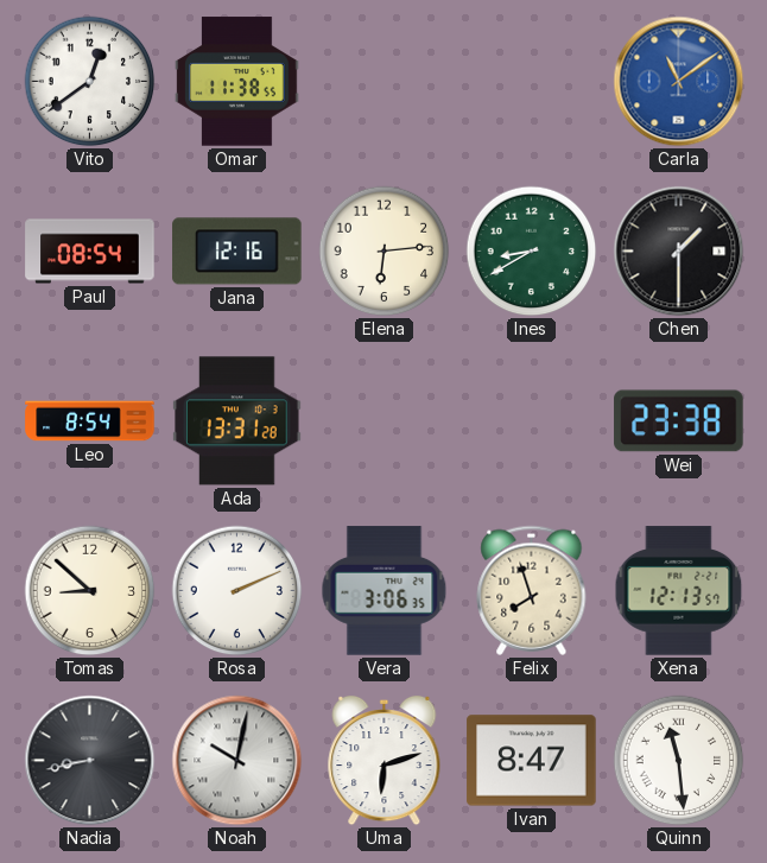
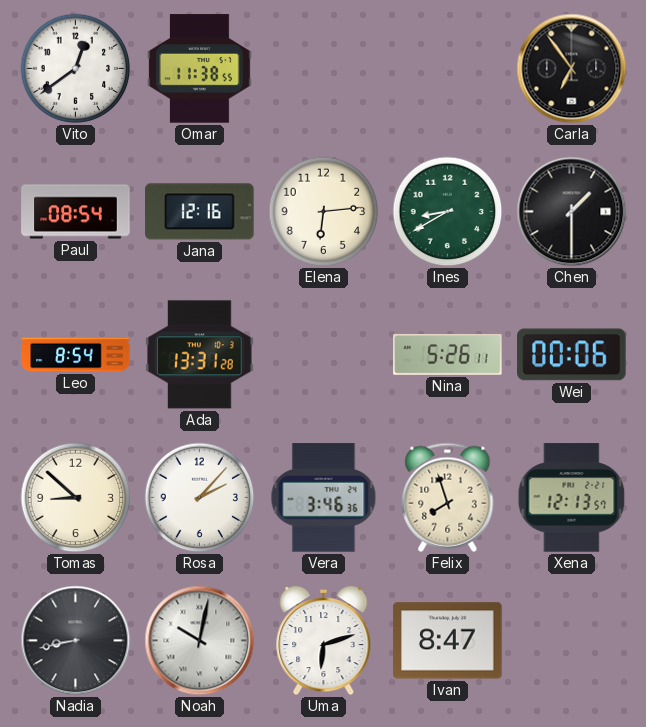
Carla: 11:09 -> 6:54 (572, 69)
Carla dial: blue -> black (572, 69)
Nina: none -> 5:26 (448, 354)
Wei: 23:38 -> 00:06 (572, 355)
Rosa: 2:11 -> 2:07 (200, 498)
Vera: 3:06 -> 3:46 (324, 498)
Quinn: 11:29 -> none (679, 761)
